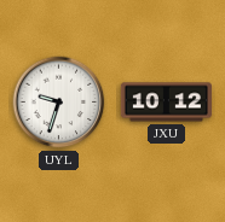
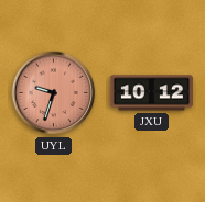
UYL dial: white -> salmon (54, 93)
